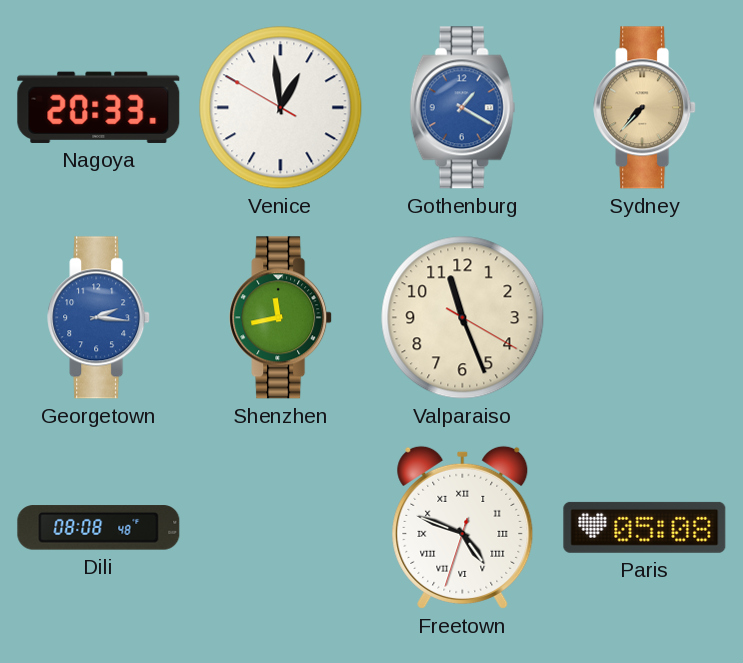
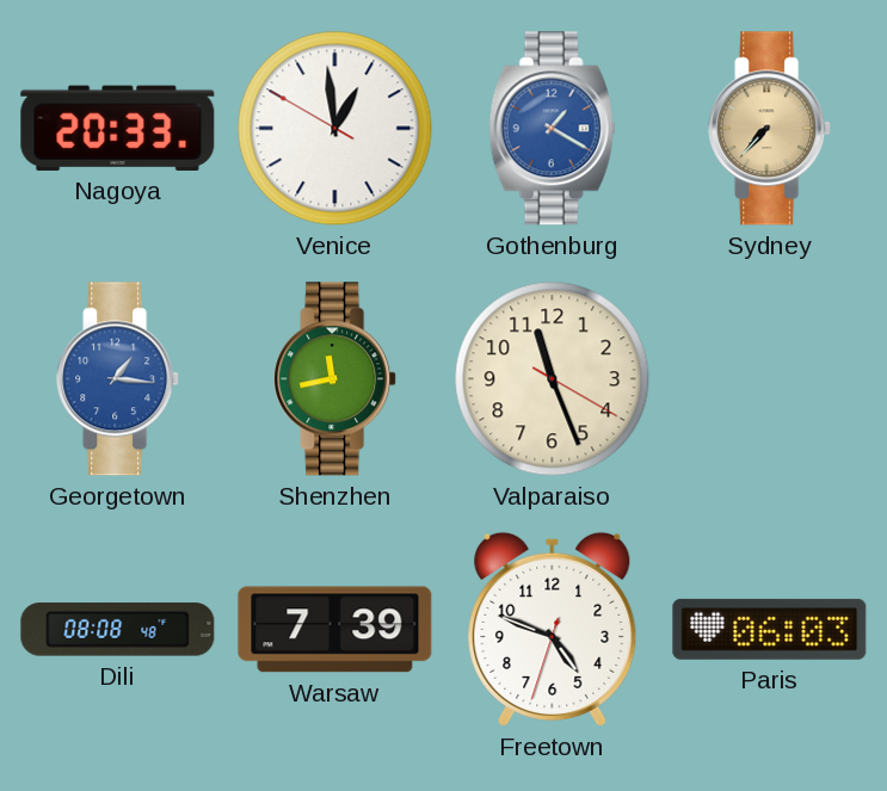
Georgetown: 2:16 -> 1:16 (118, 379)
Warsaw: none -> 7:39 (335, 630)
Freetown numerals: Roman -> Arabic (553, 629)
Paris: 05:08 -> 06:03 (770, 629)
